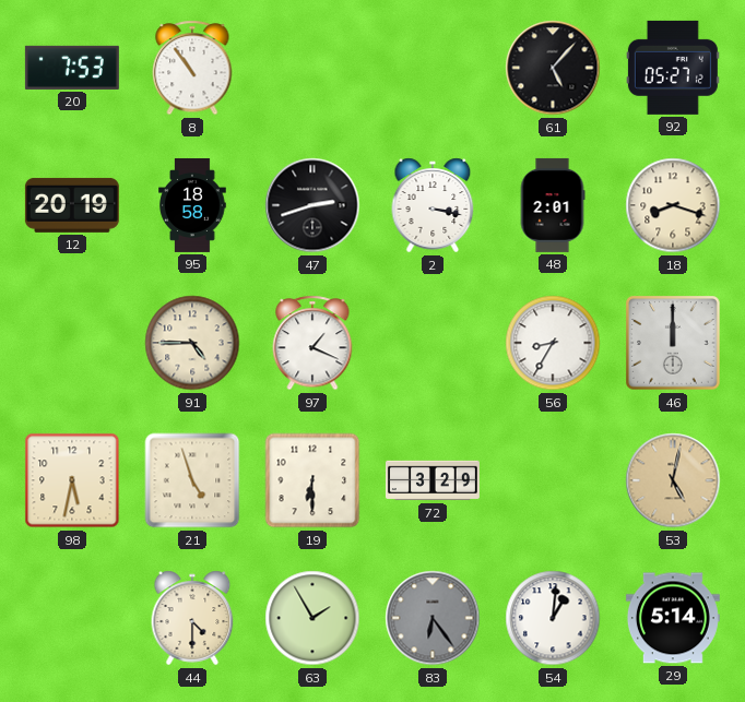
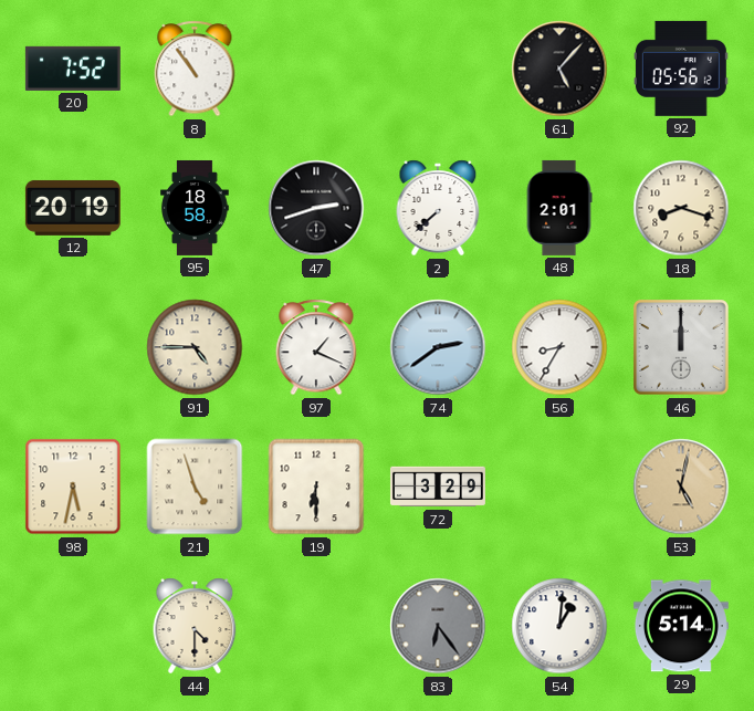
20: 7:53 -> 7:52 (73, 69)
92: 05:27 -> 05:56 (681, 69)
2: 3:17 -> 7:38 (438, 208)
74: none -> 2:39 (438, 347)
63: 1:55 -> none (312, 618)
